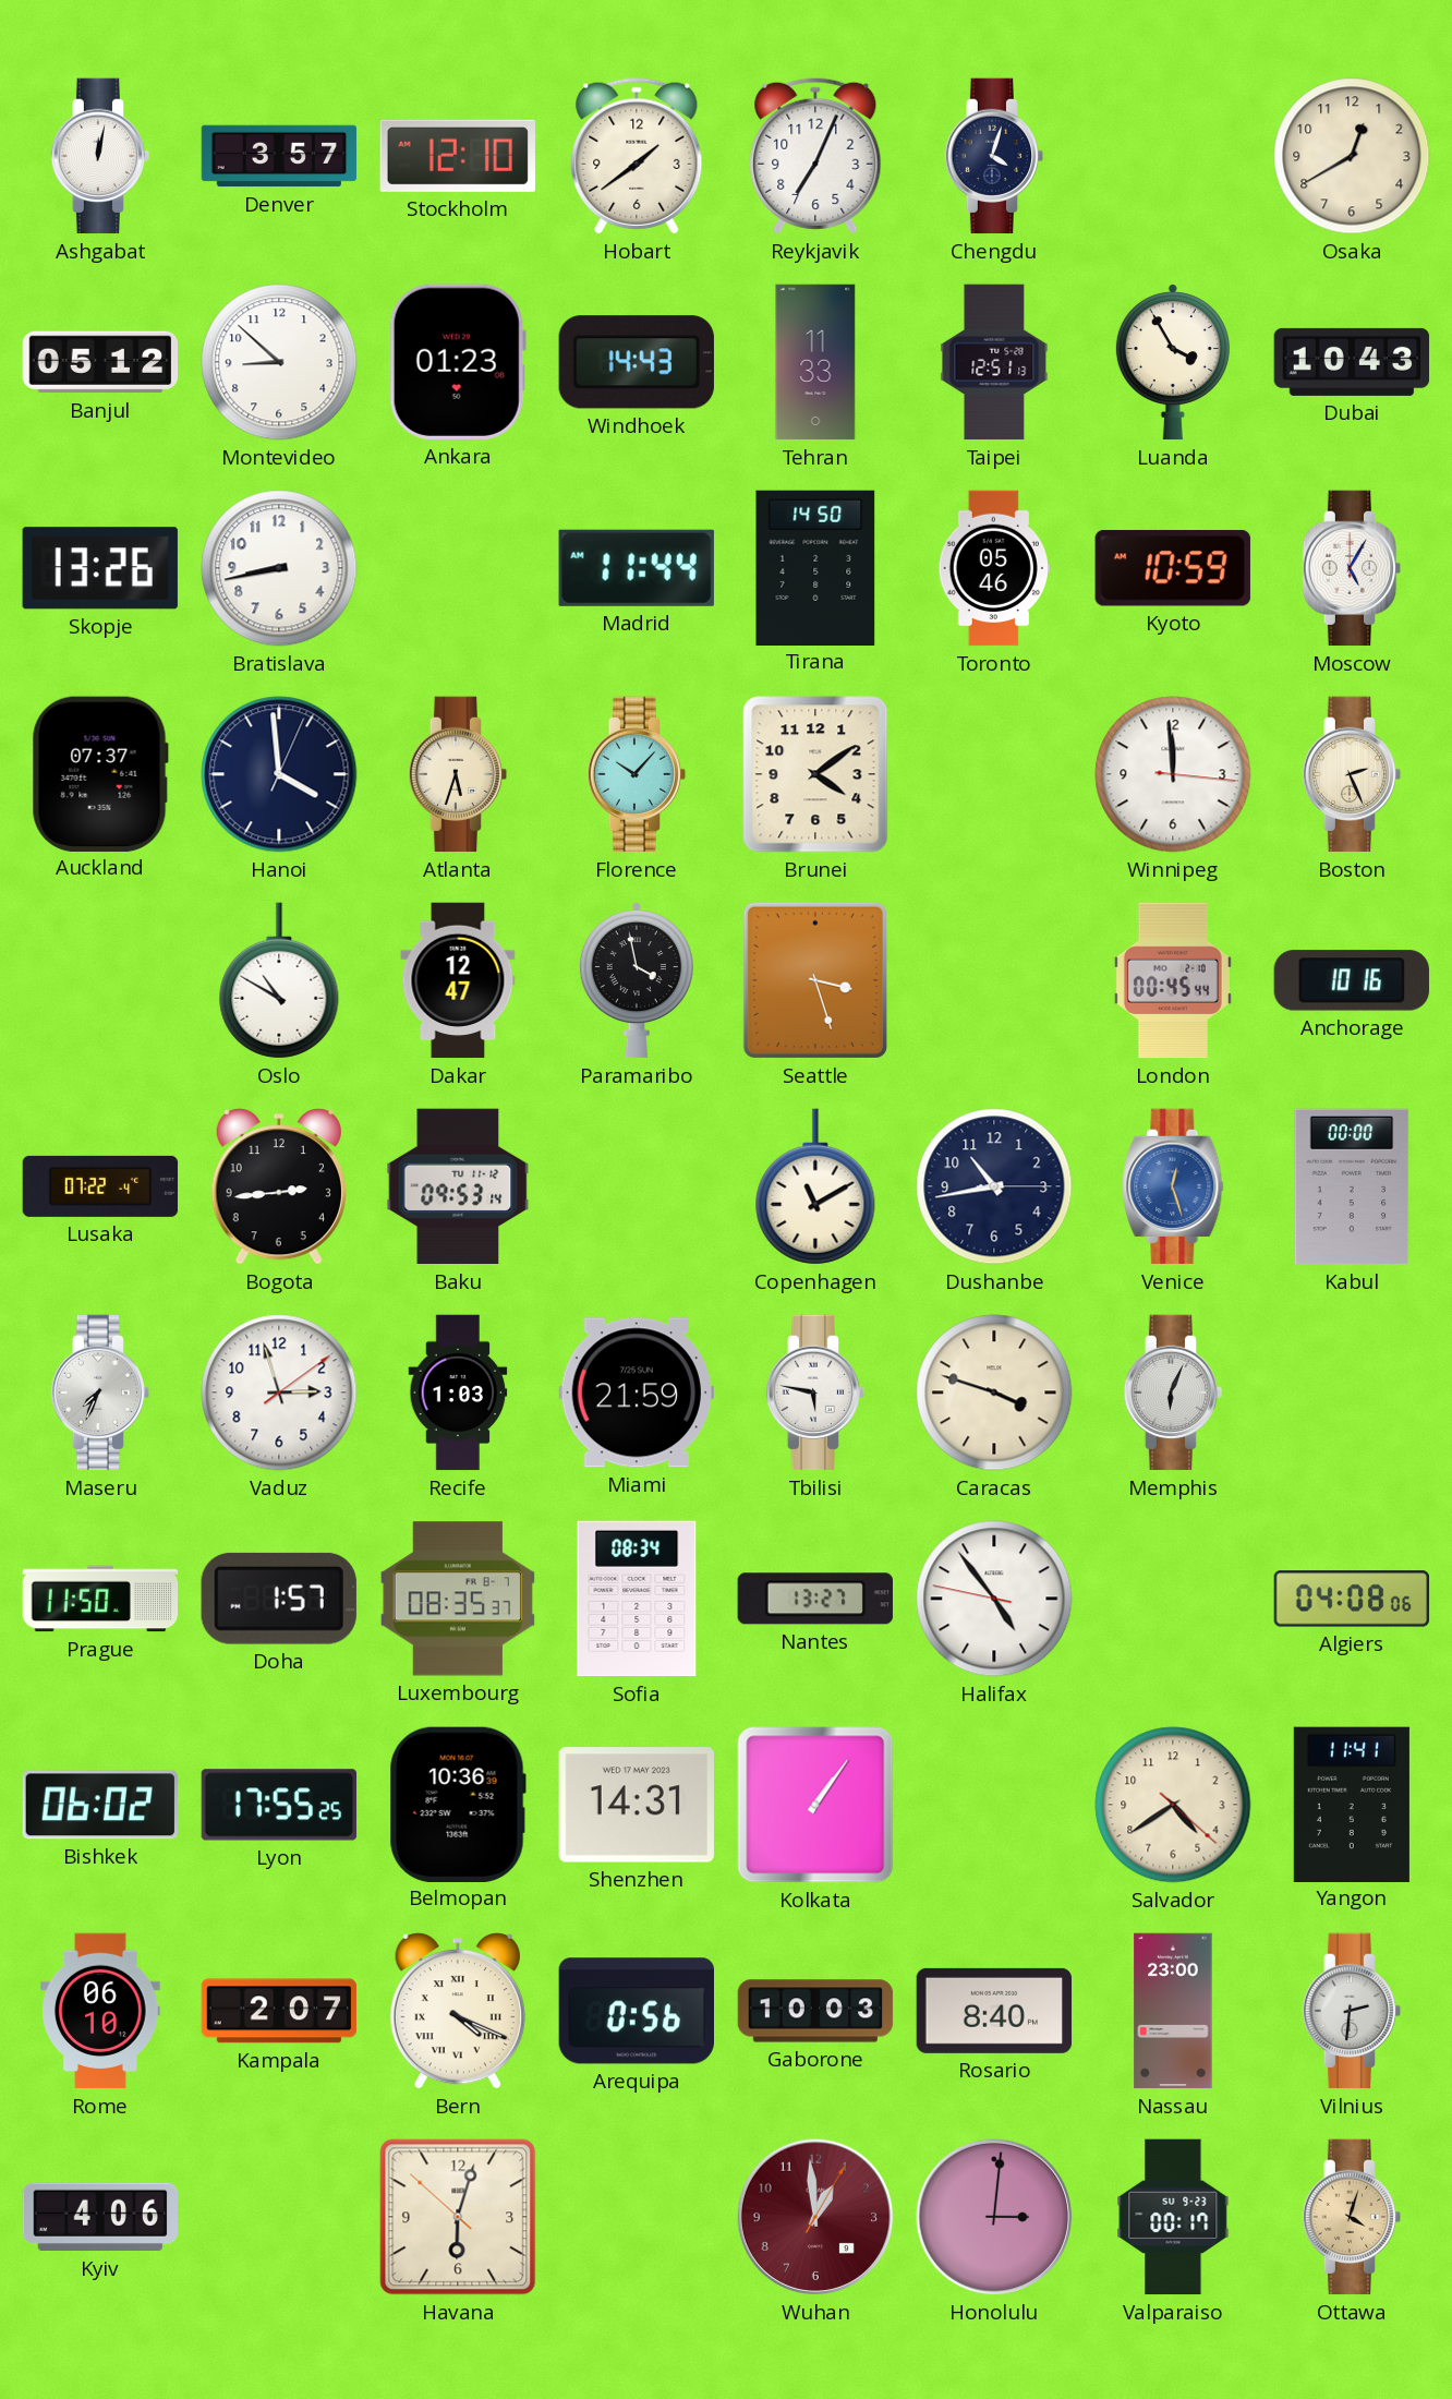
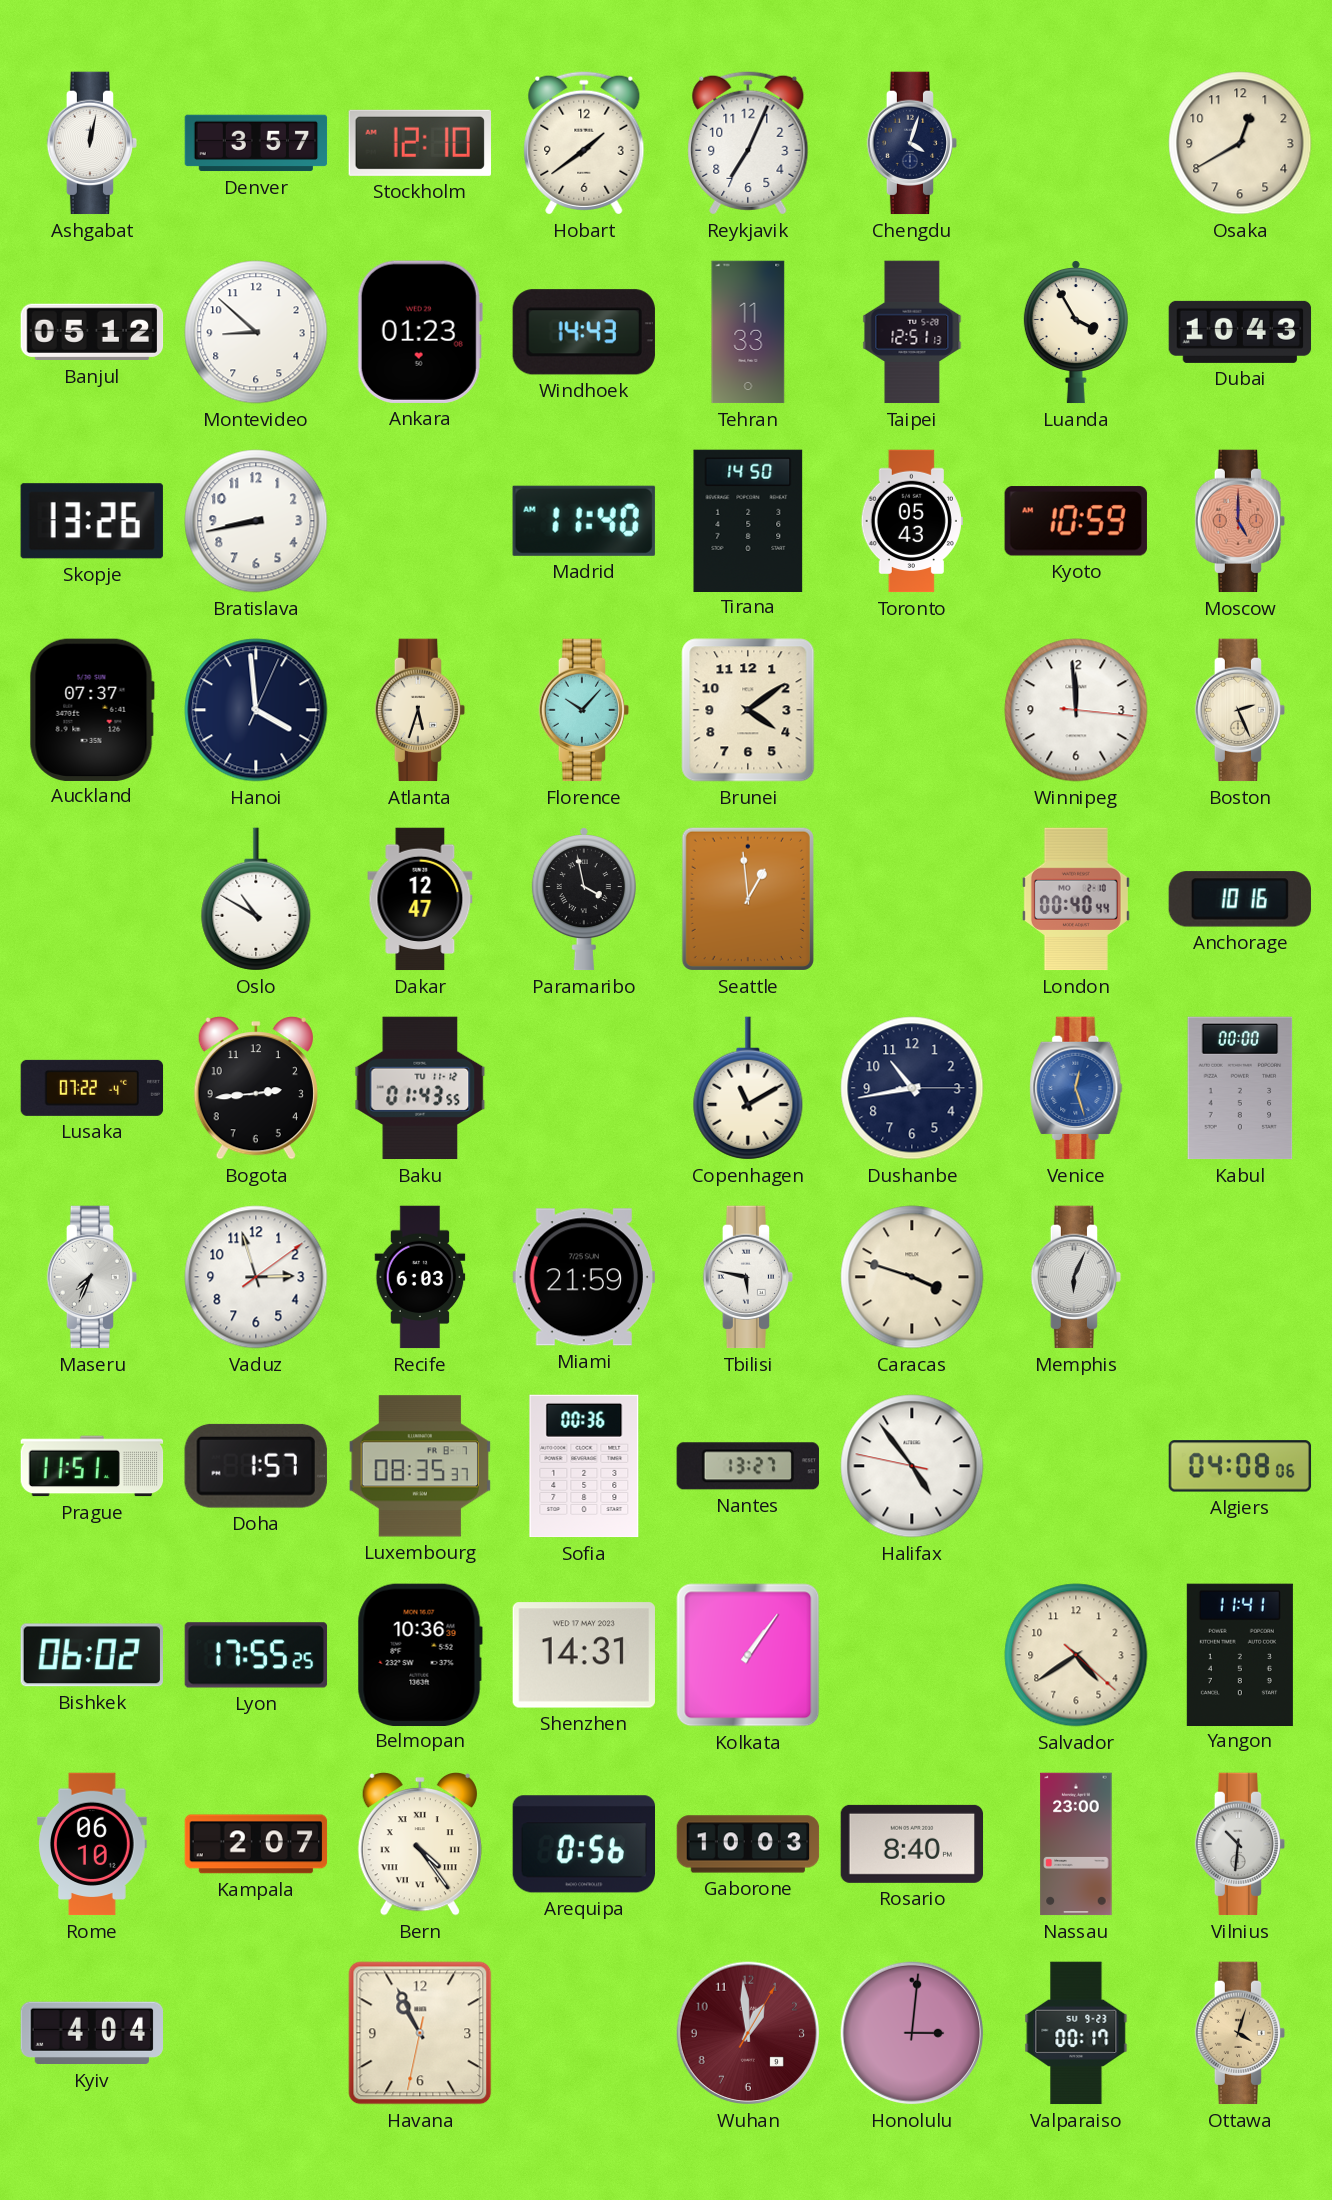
Madrid: 11:44 -> 11:40 (584, 521)
Toronto: 05:46 -> 05:43 (912, 521)
Moscow: 5:05 -> 5:00 (1240, 521)
Moscow dial: white -> salmon (1240, 521)
Seattle: 3:27 -> 12:59 (748, 899)
London: 00:45 -> 00:40 (1076, 899)
Baku: 09:53 -> 01:43 (420, 1088)
Recife: 1:03 -> 6:03 (420, 1277)
Prague: 11:50 -> 11:51 (92, 1466)
Sofia: 08:34 -> 00:36 (584, 1466)
Bern: 4:19 -> 4:24 (420, 1844)
Vilnius: 2:31 -> 10:31 (1240, 1844)
Kyiv: 4:06 -> 4:04 (92, 2033)
Havana: 6:02 -> 10:55 (420, 2033)
